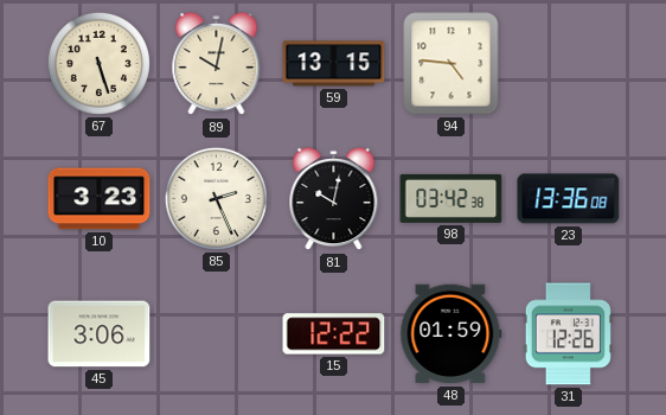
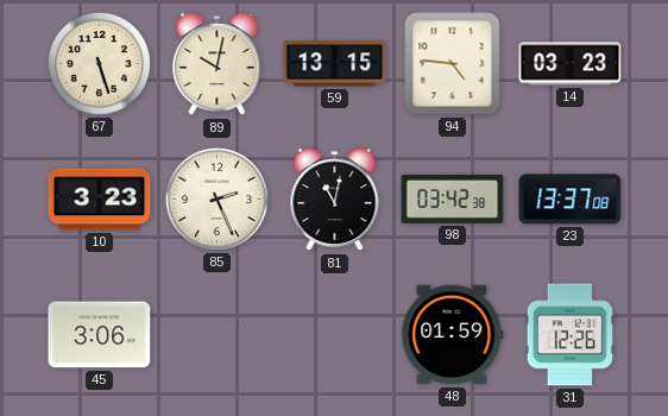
14: none -> 03:23 (571, 64)
81: 10:02 -> 11:02 (335, 200)
23: 13:36 -> 13:37 (571, 200)
15: 12:22 -> none (334, 334)
